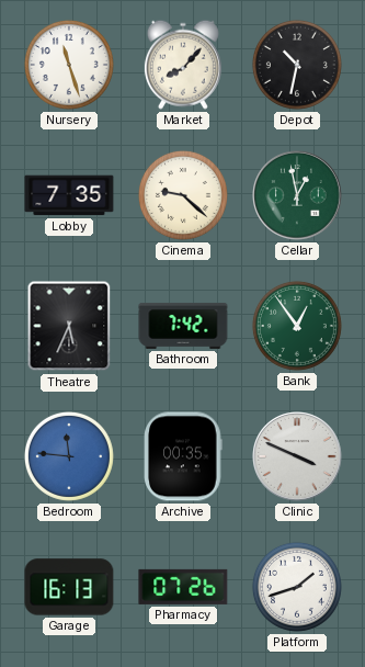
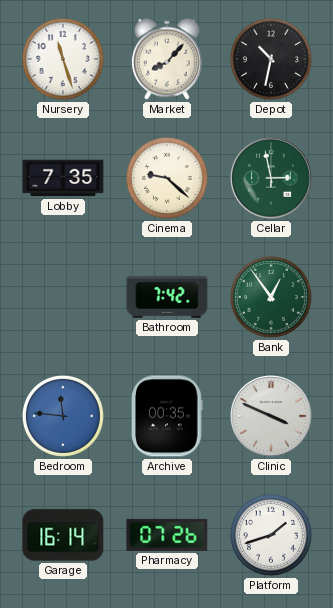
Cellar: 12:58 -> 2:58 (271, 178)
Theatre: 5:34 -> none (69, 326)
Garage: 16:13 -> 16:14 (63, 535)
